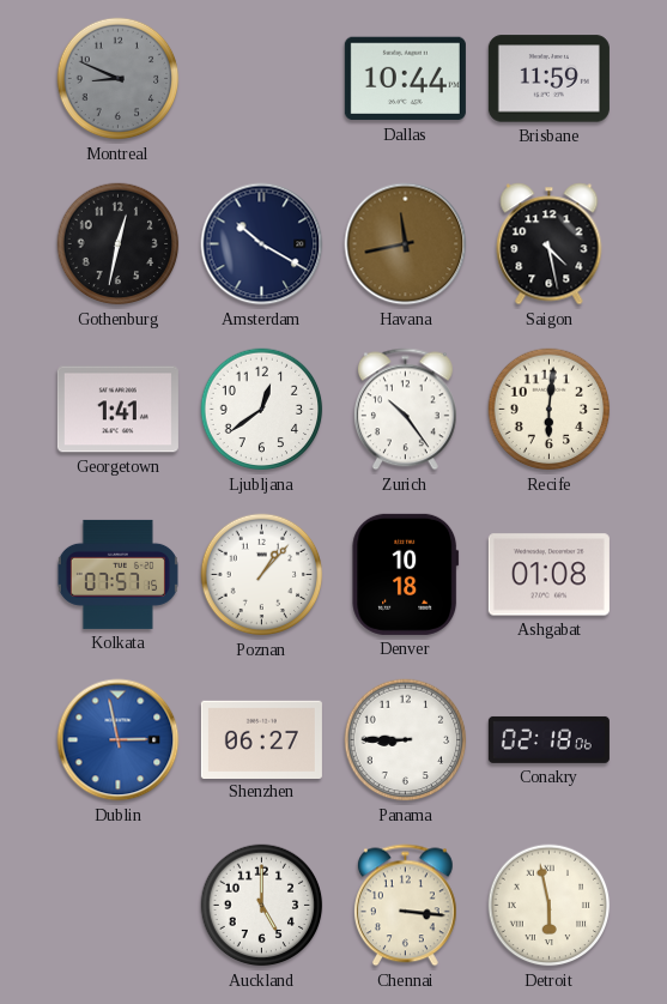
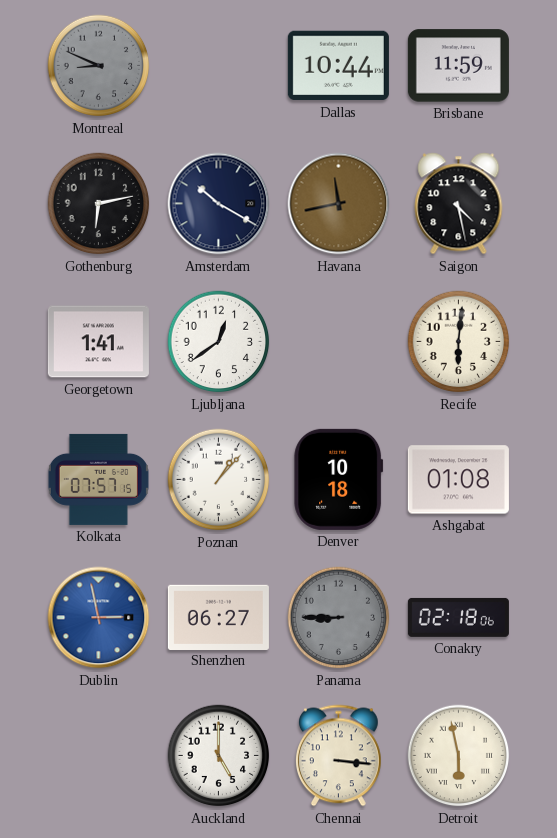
Gothenburg: 12:32 -> 6:13 (99, 204)
Zurich: 10:24 -> none (405, 410)
Panama dial: white -> grey (339, 618)
